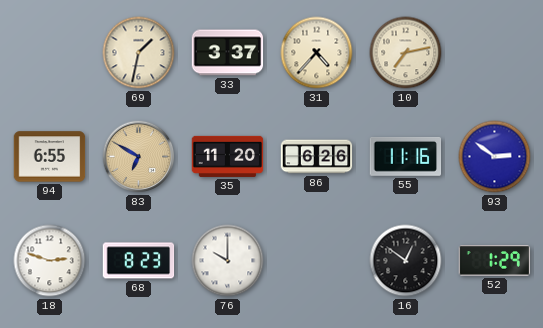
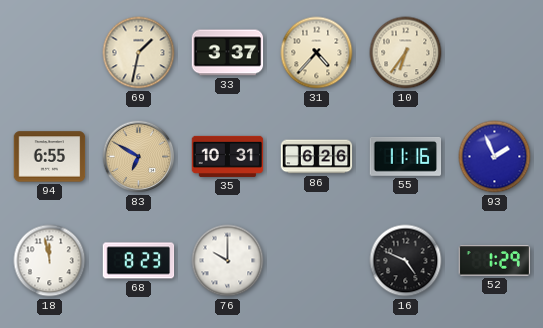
10: 7:13 -> 6:36 (406, 53)
35: 11:20 -> 10:31 (228, 156)
93: 2:51 -> 1:56 (495, 157)
18: 2:48 -> 11:58 (50, 261)
16: 12:51 -> 4:49 (406, 261)
